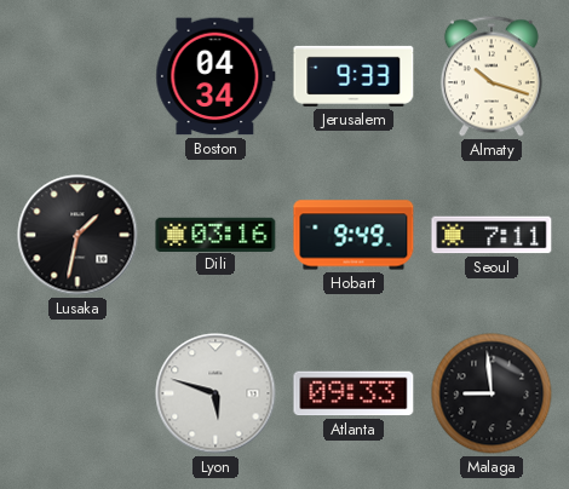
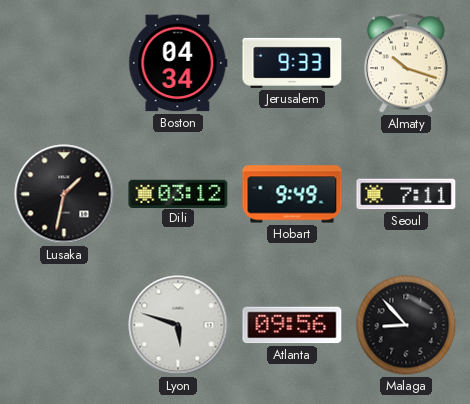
Dili: 03:16 -> 03:12 (178, 193)
Atlanta: 09:33 -> 09:56 (292, 325)
Malaga: 8:59 -> 8:53 (406, 325)
